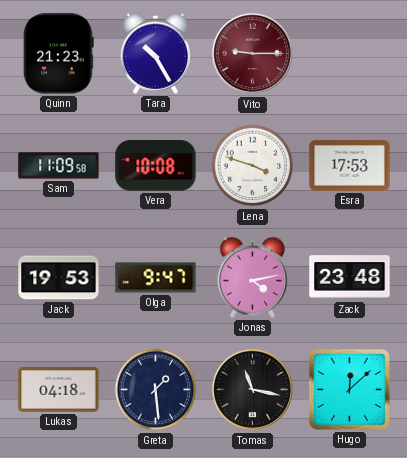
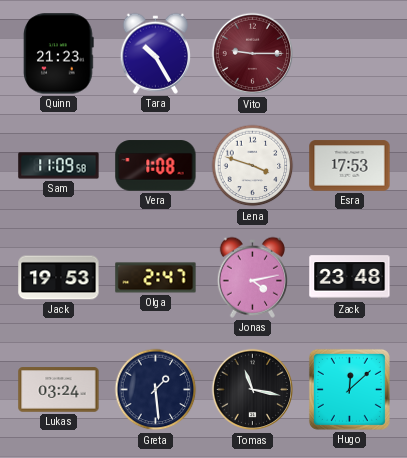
Vera: 10:08 -> 1:08 (156, 166)
Olga: 9:47 -> 2:47 (156, 278)
Lukas: 04:18 -> 03:24 (59, 390)
